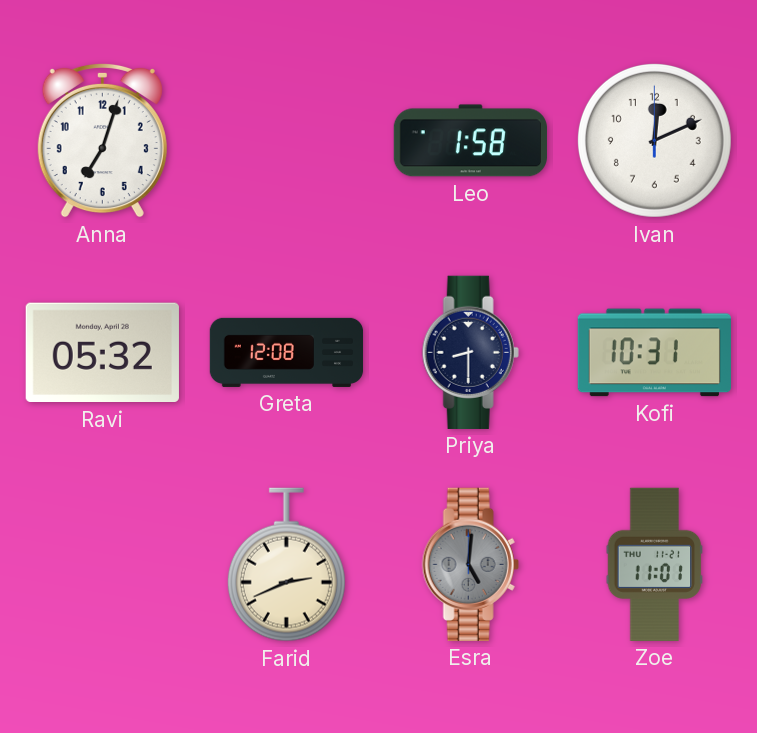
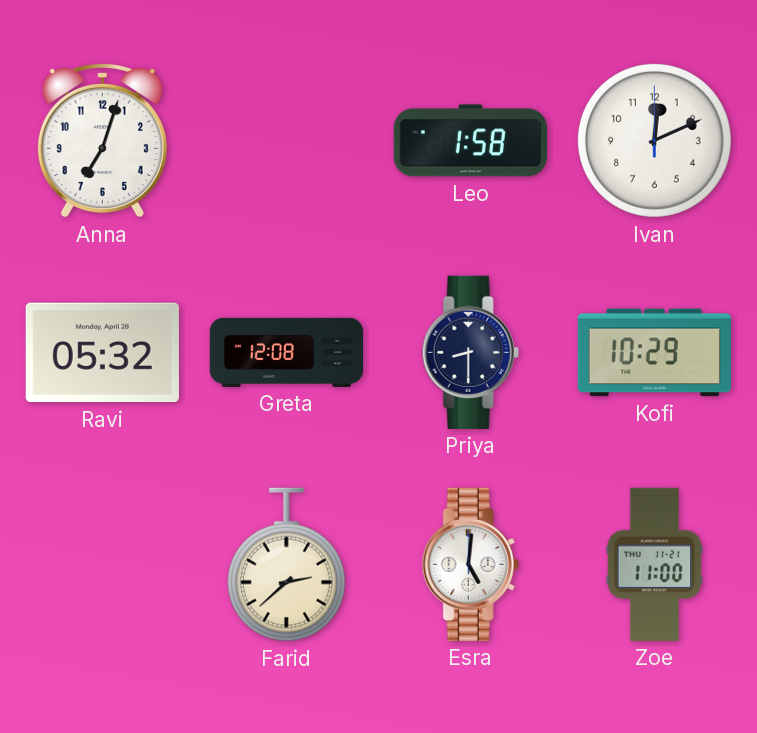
Kofi: 10:31 -> 10:29 (654, 353)
Farid: 2:41 -> 2:38 (286, 565)
Esra dial: grey -> white (470, 564)
Zoe: 11:01 -> 11:00 (655, 564)
